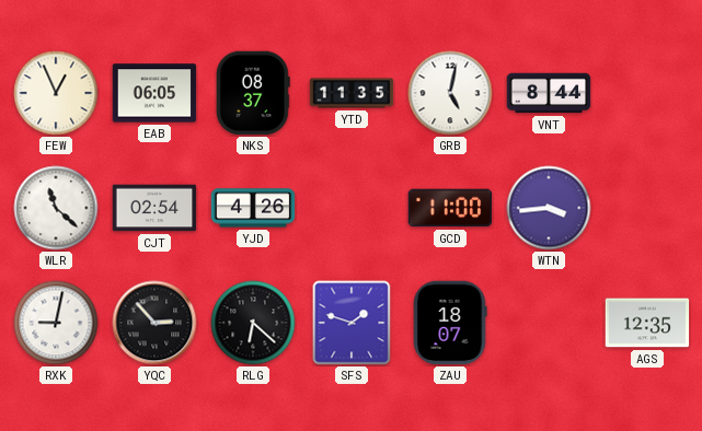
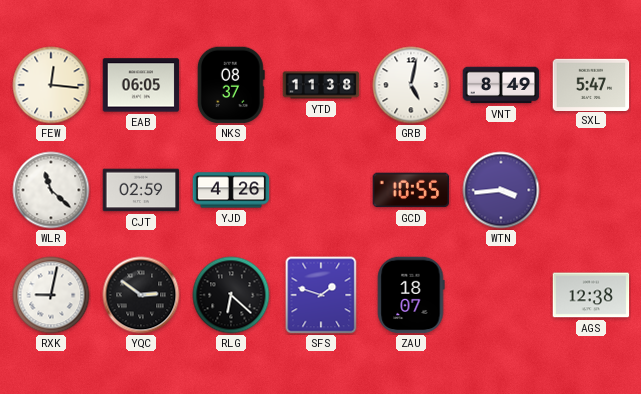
FEW: 12:56 -> 12:16 (51, 85)
YTD: 11:35 -> 11:38 (321, 85)
VNT: 8:44 -> 8:49 (501, 85)
SXL: none -> 5:47 (591, 84)
CJT: 02:54 -> 02:59 (141, 190)
GCD: 11:00 -> 10:55 (411, 190)
YQC: 2:53 -> 2:51 (141, 295)
AGS: 12:35 -> 12:38 (591, 295)
